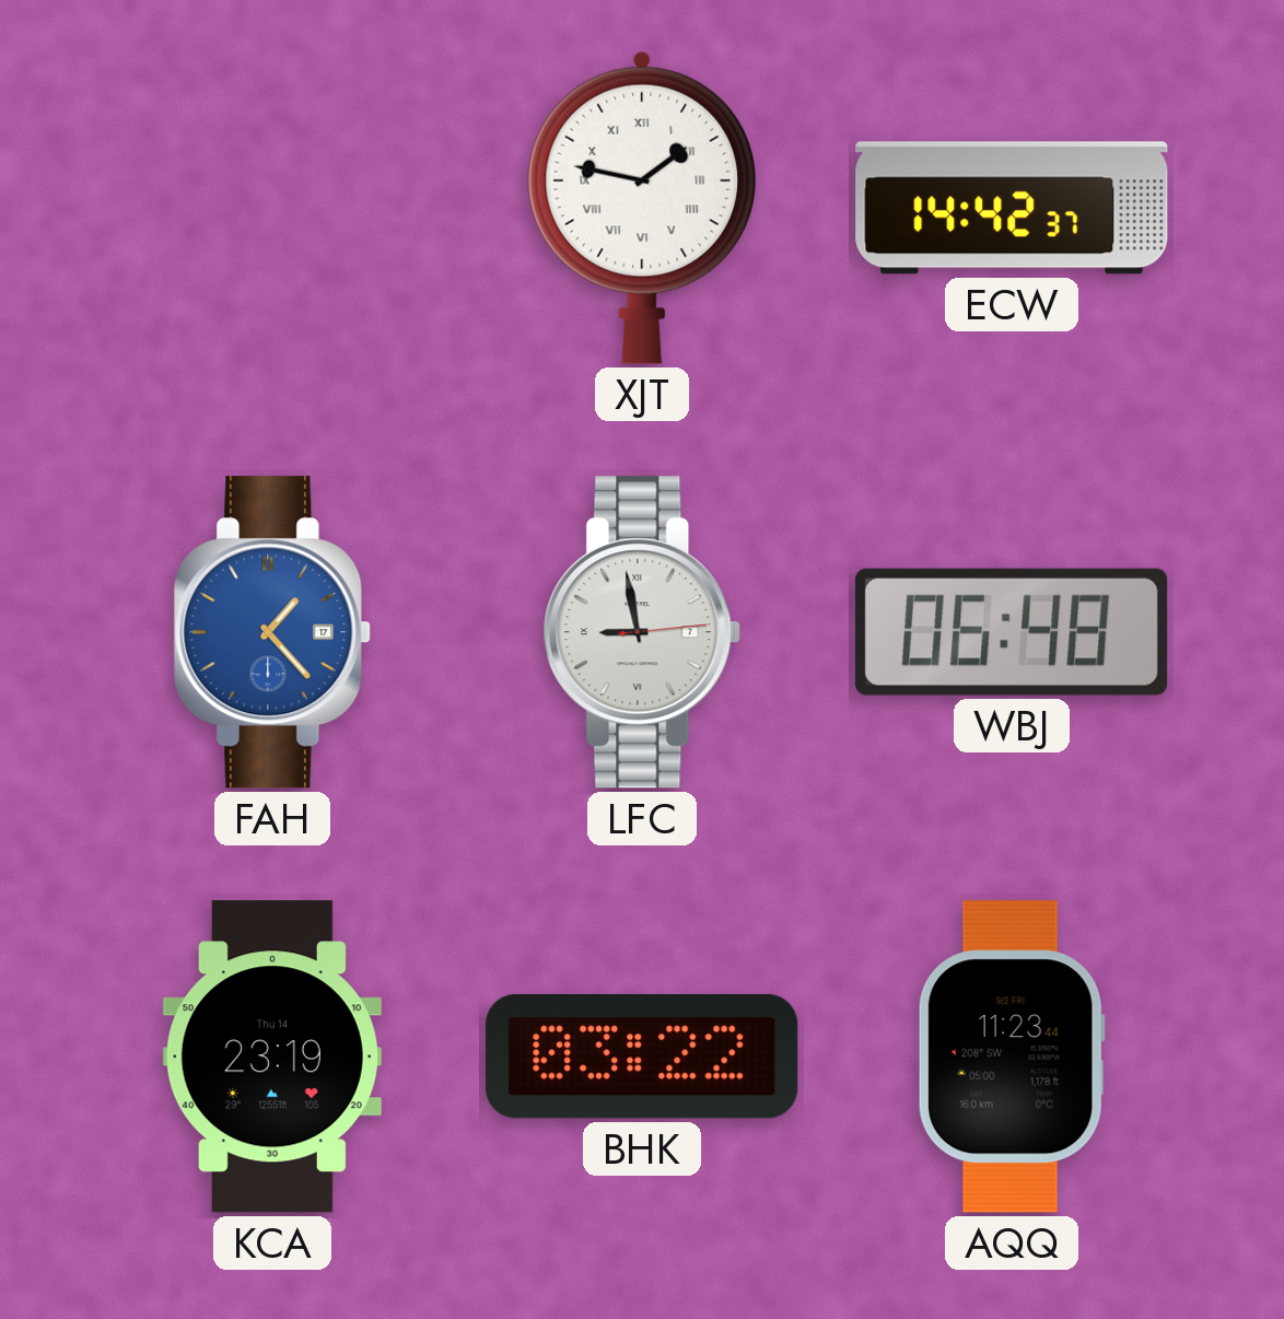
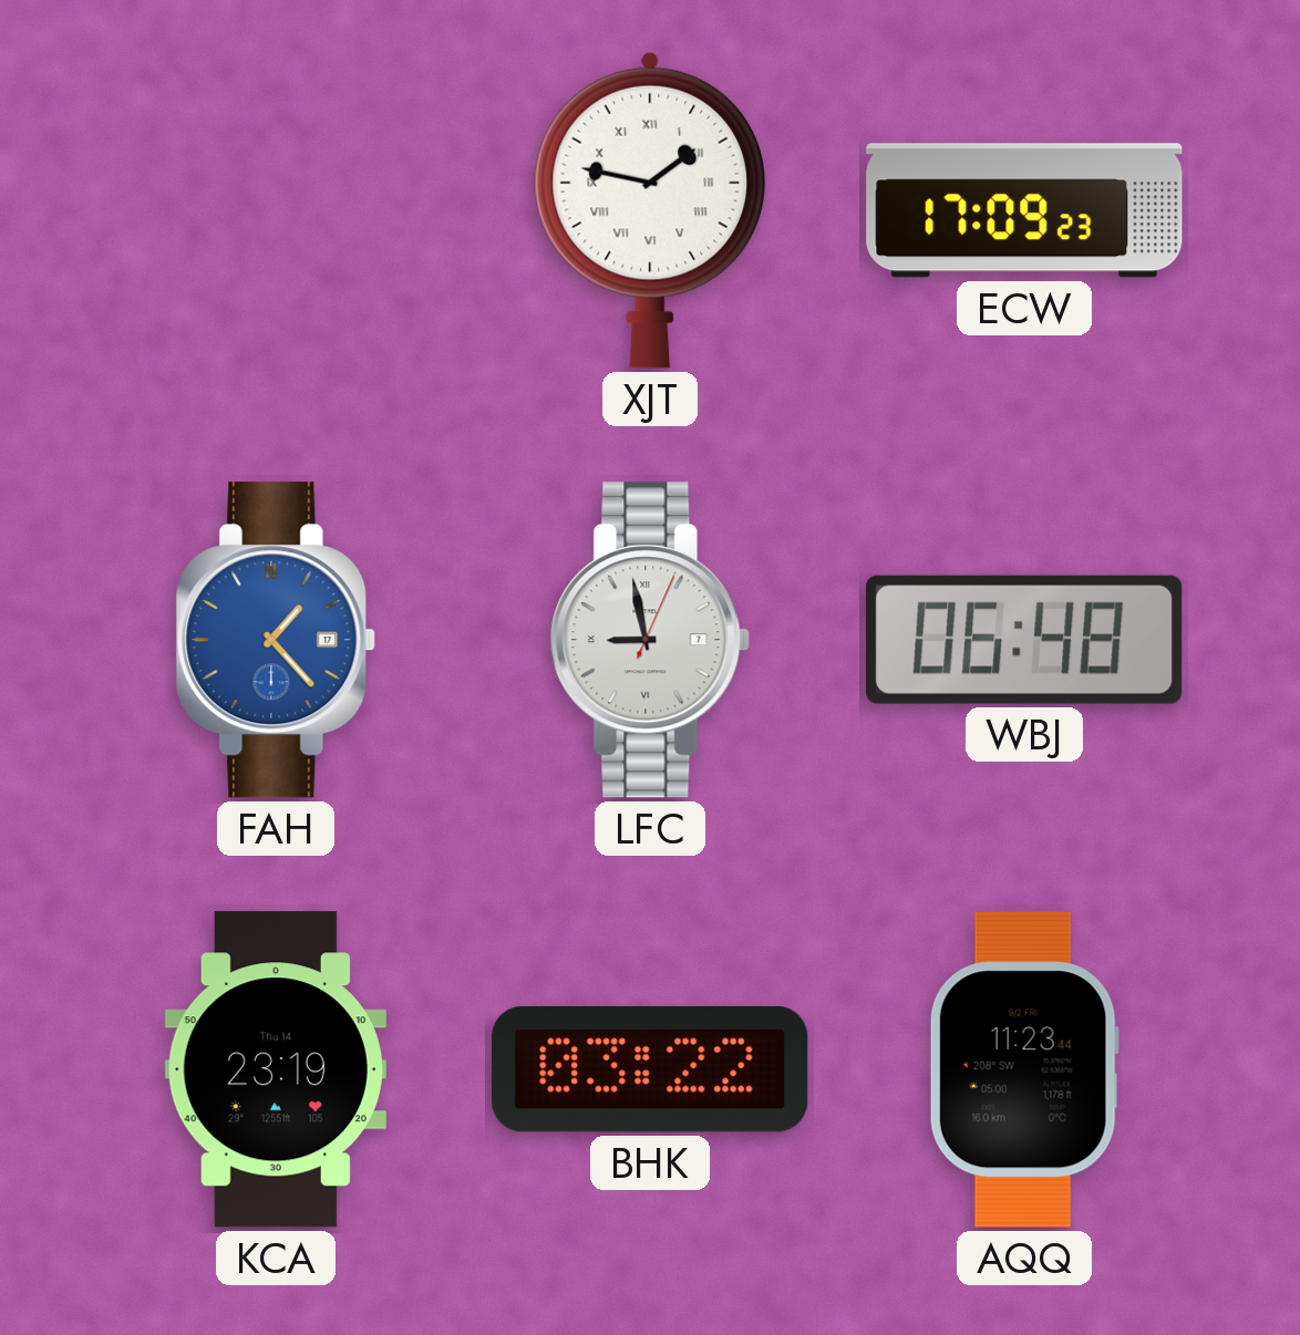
ECW: 14:42 -> 17:09 (1024, 210)
LFC: 8:58:14 -> 8:58:04 (650, 640)
